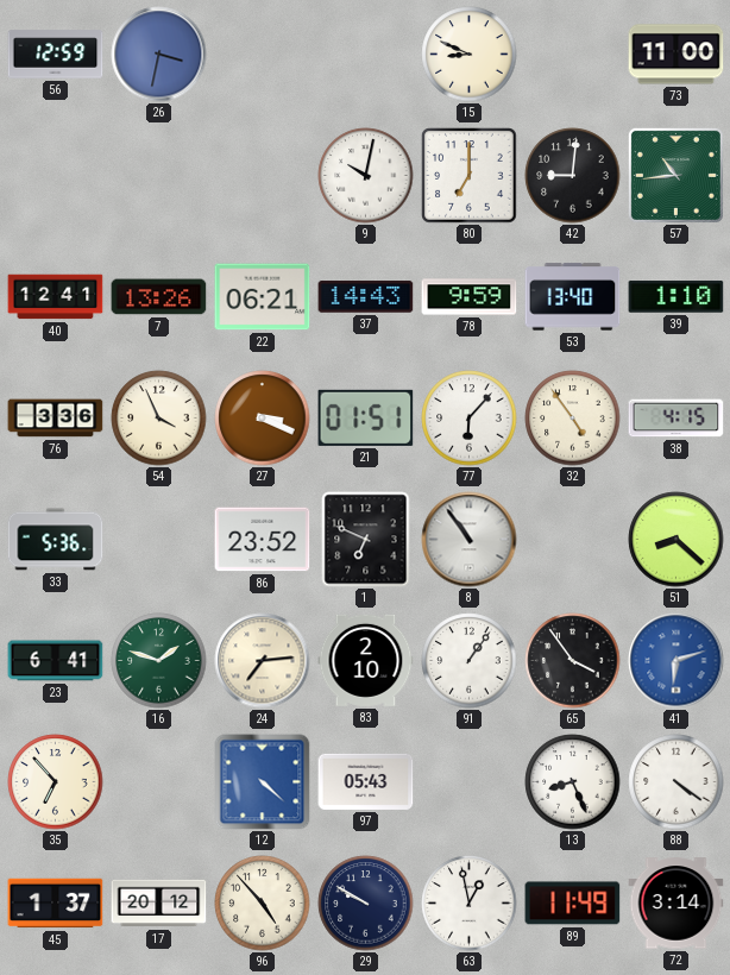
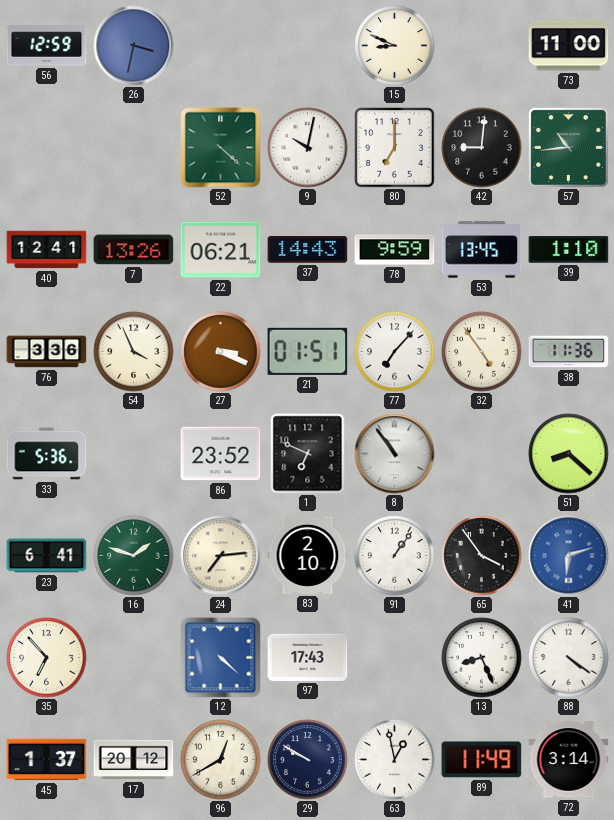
52: none -> 4:22 (221, 148)
53: 13:40 -> 13:45 (482, 250)
77: 6:07 -> 7:07 (395, 352)
38: 4:15 -> 11:36 (569, 352)
97: 05:43 -> 17:43 (308, 657)
96: 4:53 -> 12:40 (221, 760)
